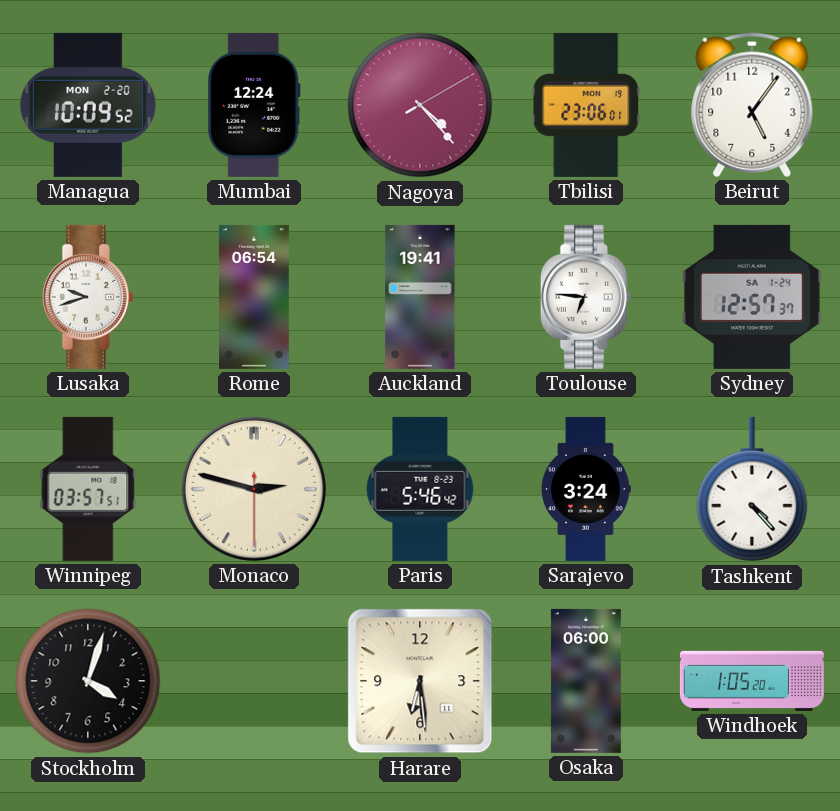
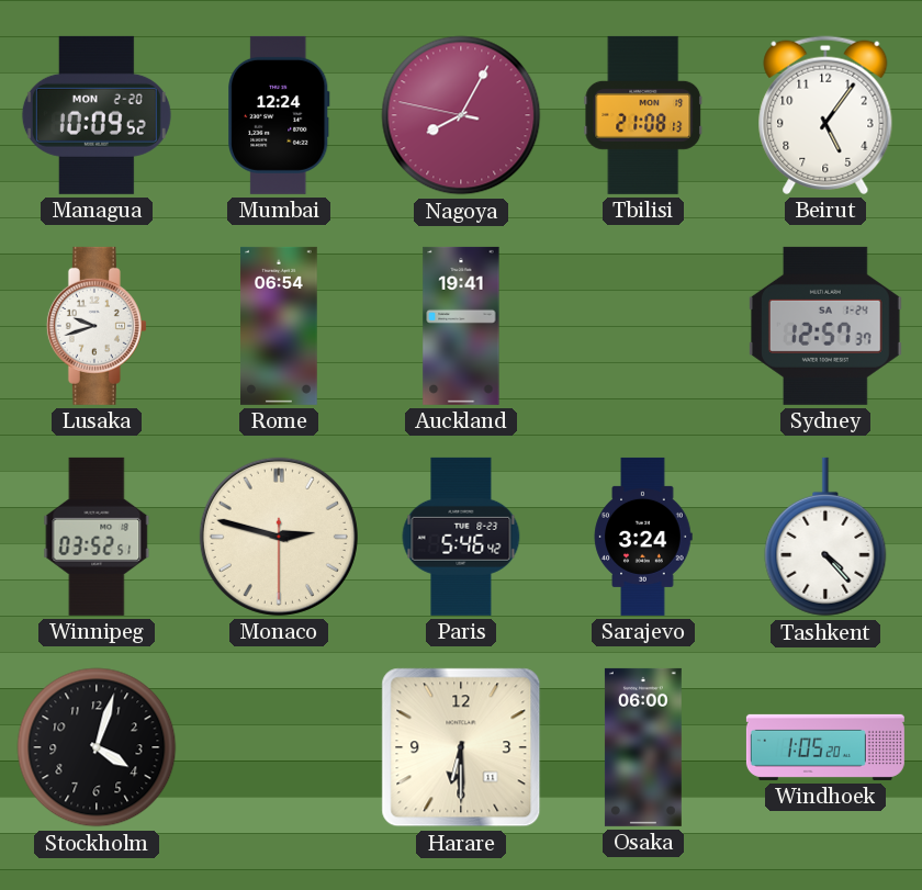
Nagoya: 4:23 -> 8:04 (461, 115)
Tbilisi: 23:06 -> 21:08 (643, 115)
Toulouse: 6:46 -> none (586, 297)
Winnipeg: 03:57 -> 03:52 (97, 537)
Harare: 6:29 -> 6:30 (461, 747)
